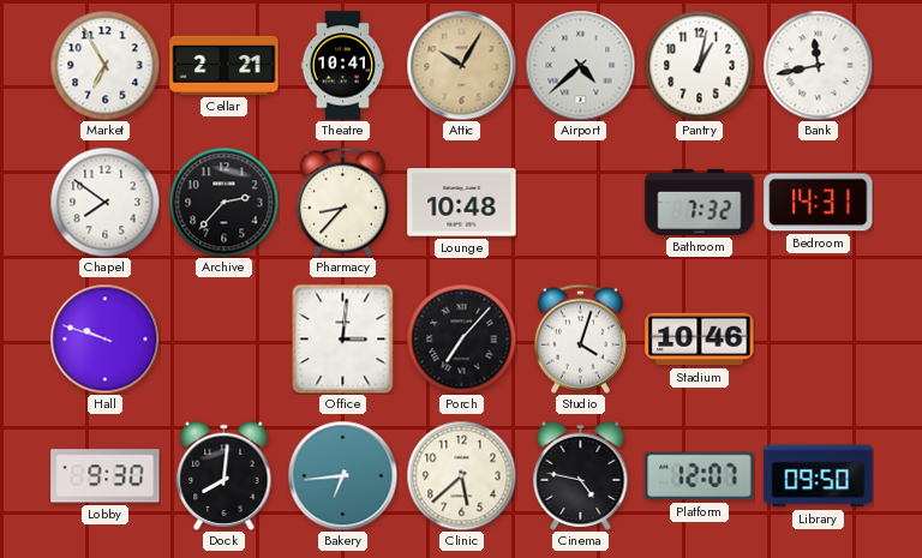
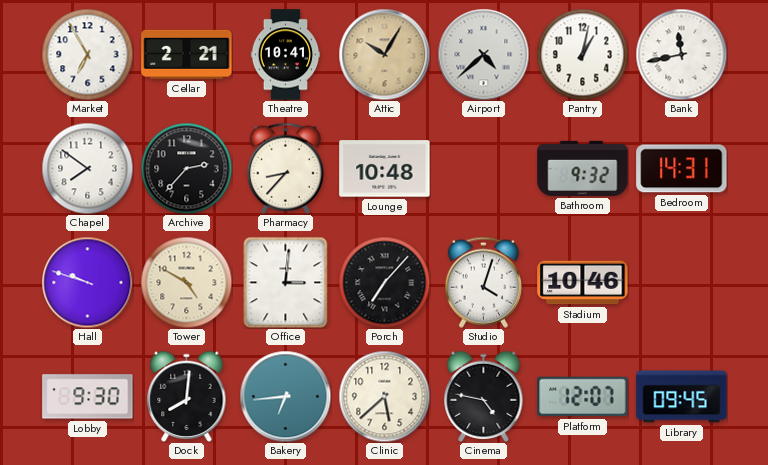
Bathroom: 7:32 -> 9:32 (583, 168)
Tower: none -> 4:50 (186, 282)
Library: 09:50 -> 09:45 (682, 397)
